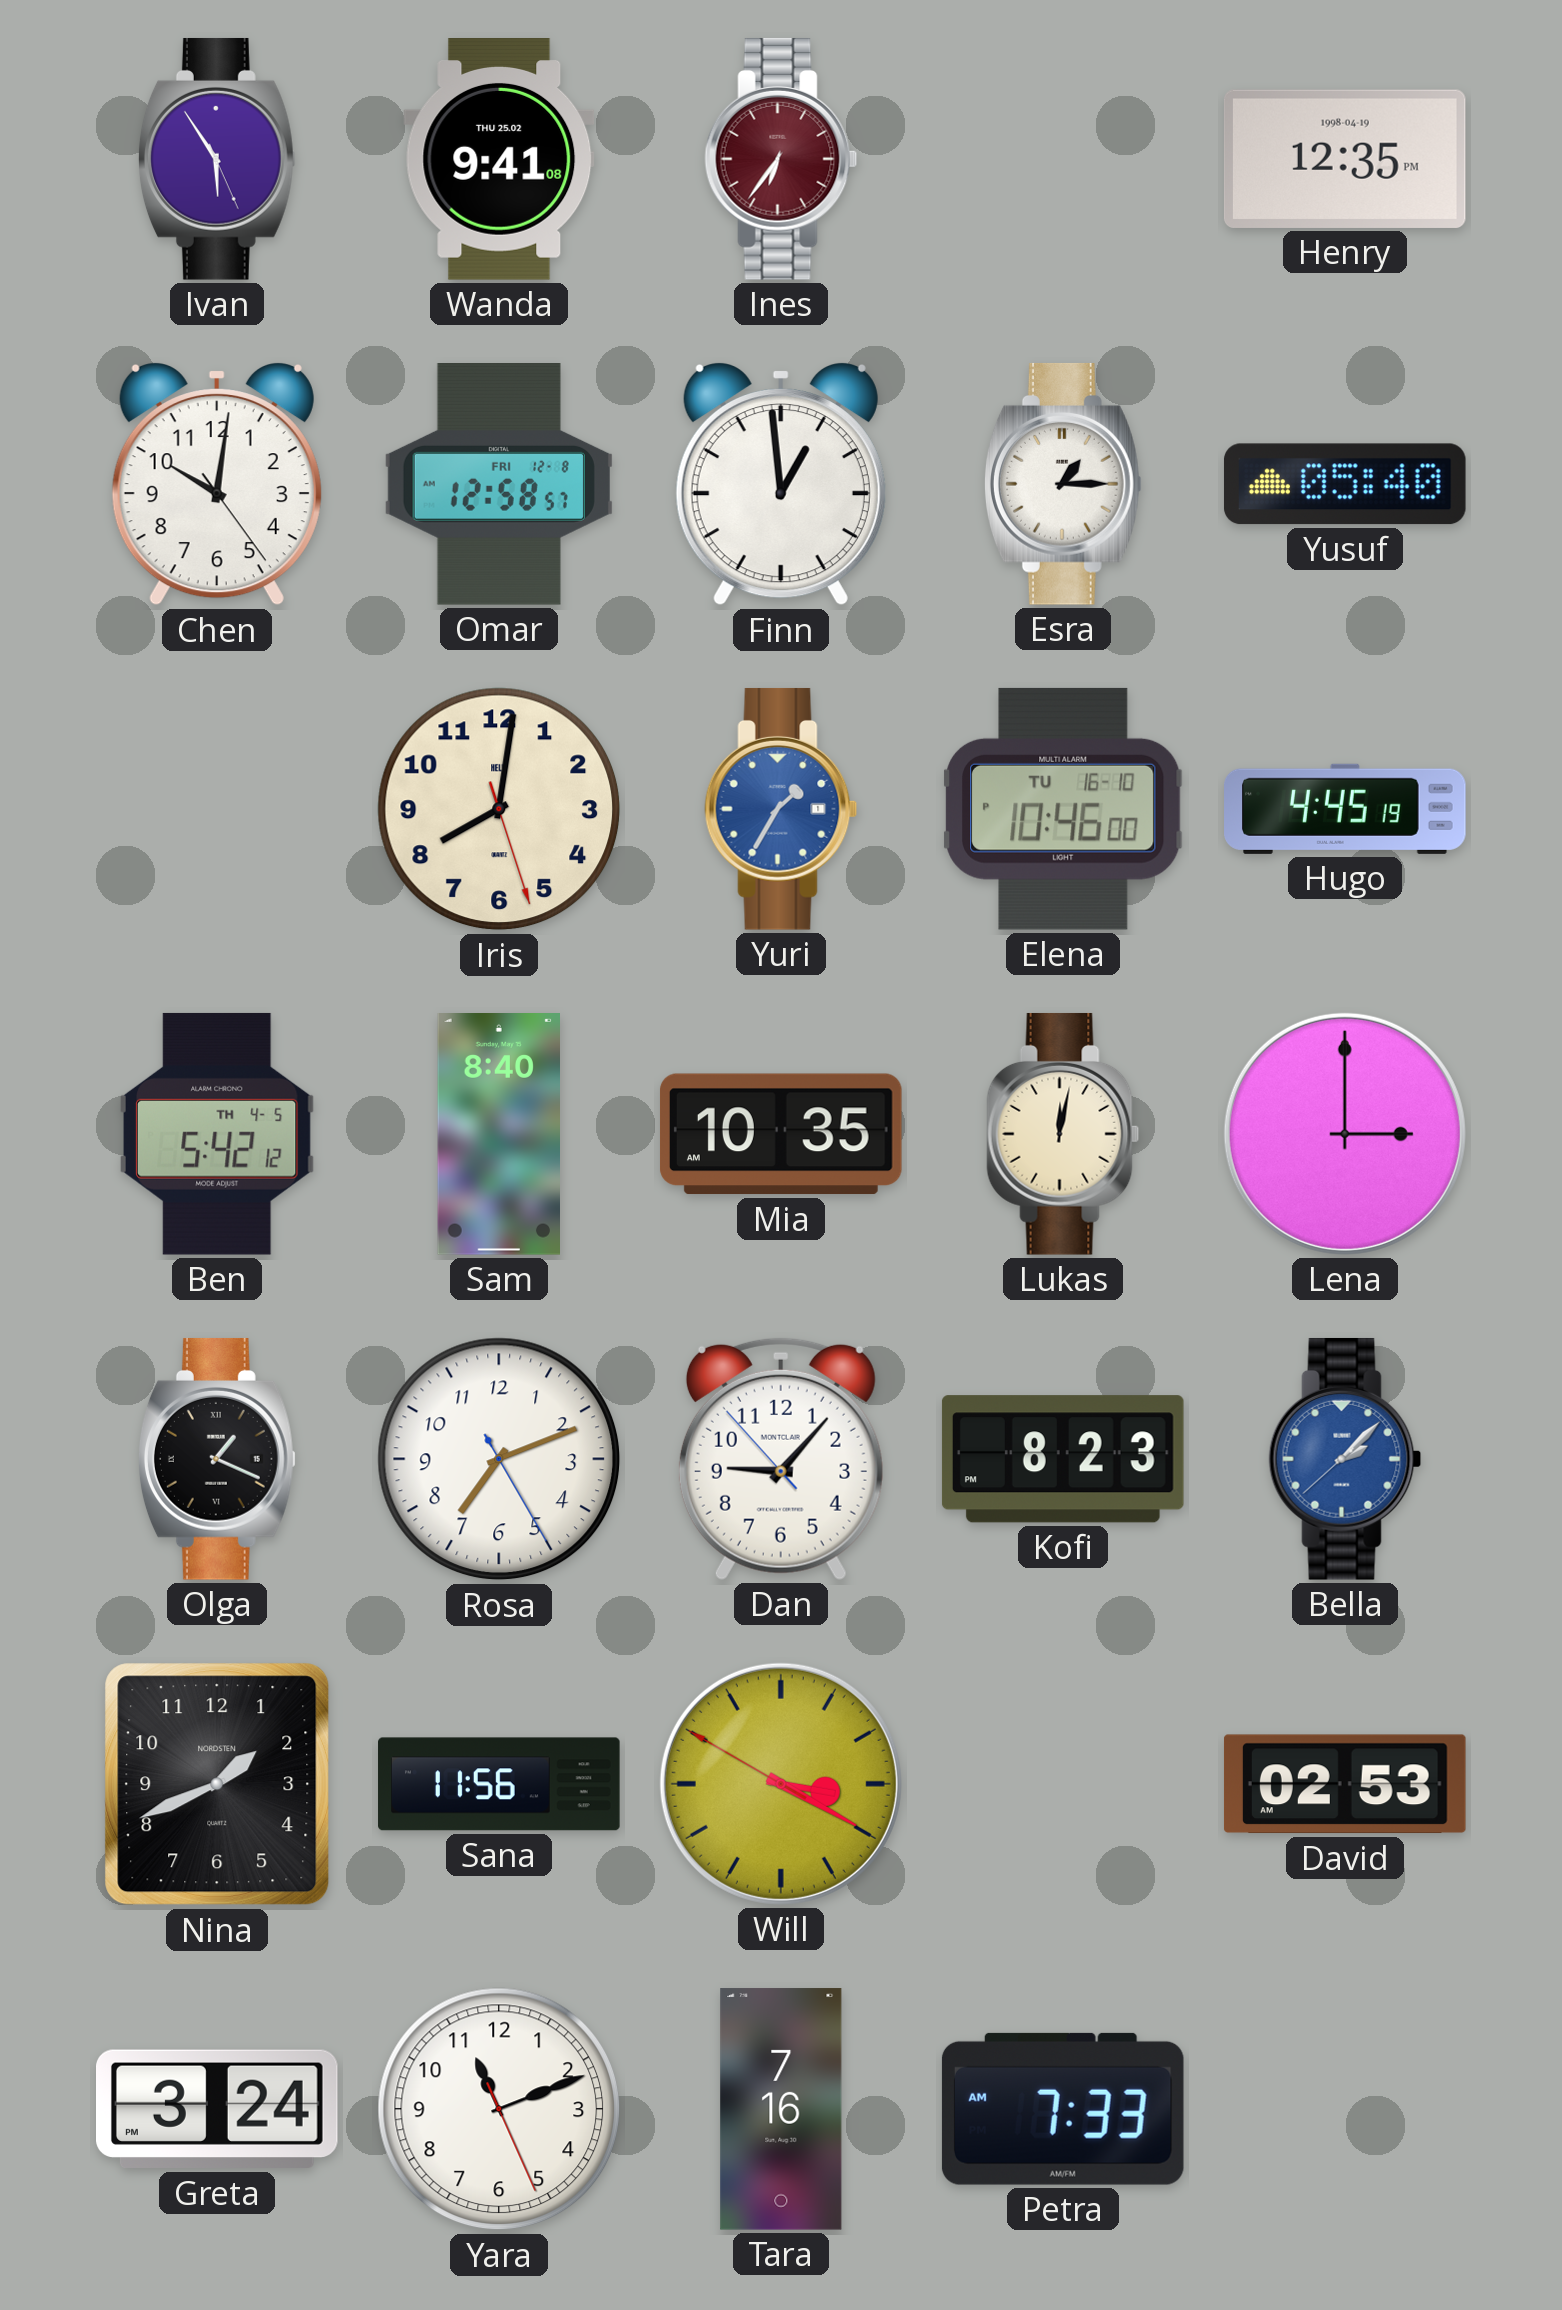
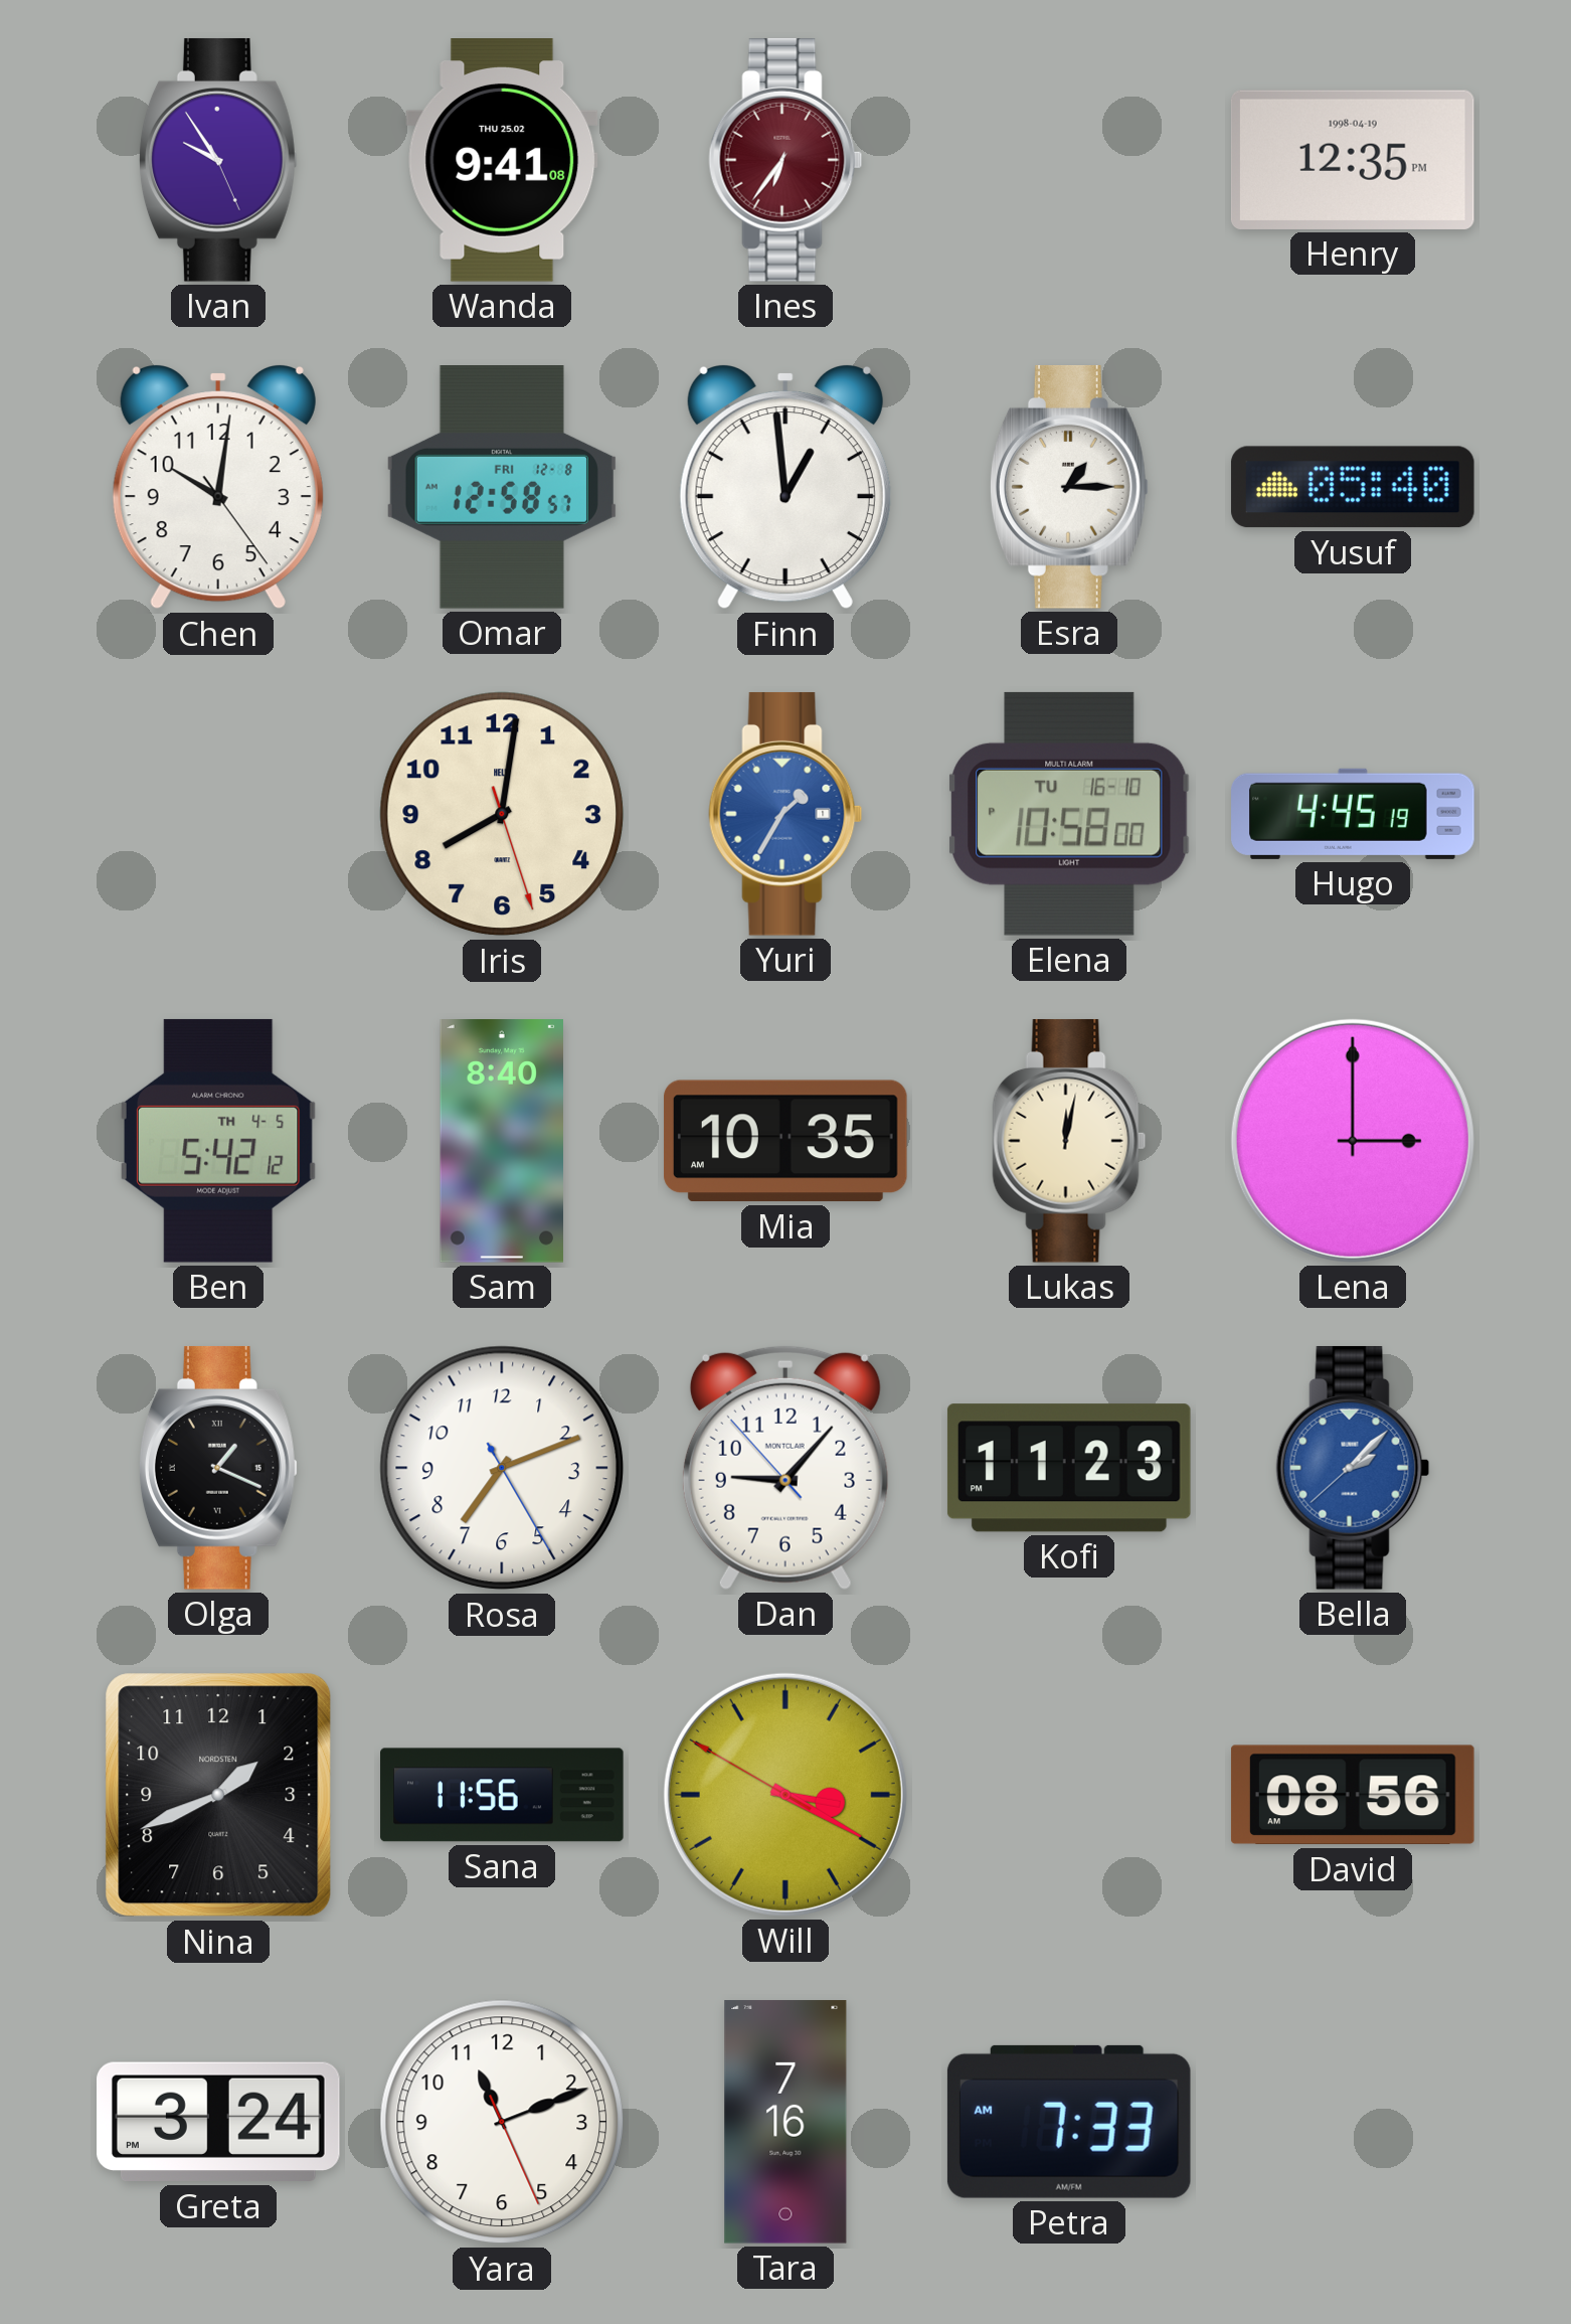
Ivan: 5:54 -> 9:54 (218, 160)
Elena: 10:46 -> 10:58 (1070, 814)
Kofi: 8:23 -> 11:23 (1069, 1468)
David: 02:53 -> 08:56 (1353, 1795)
